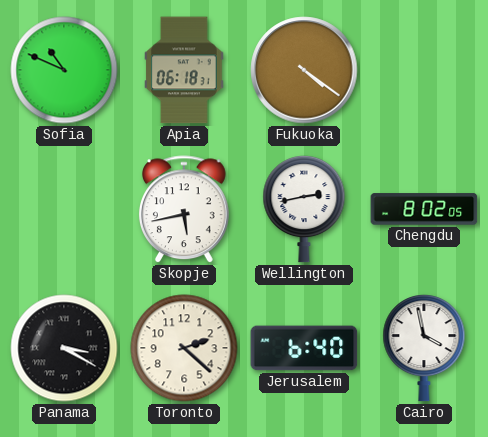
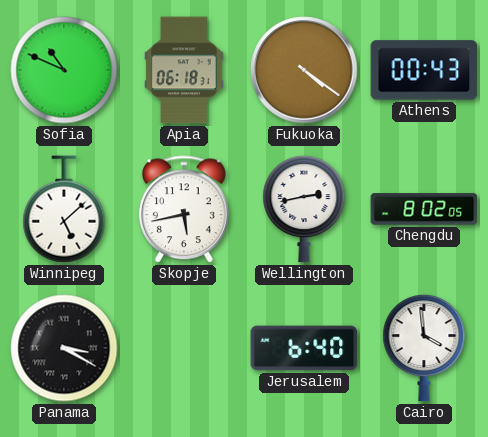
Athens: none -> 00:43 (424, 70)
Winnipeg: none -> 5:08 (64, 209)
Toronto: 2:22 -> none (184, 348)
Cairo: 3:58 -> 3:59 (424, 349)
